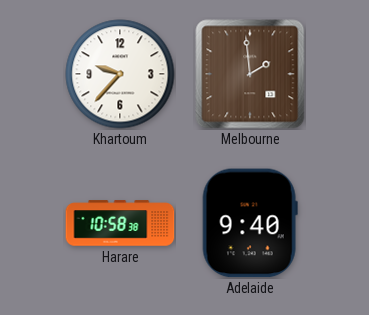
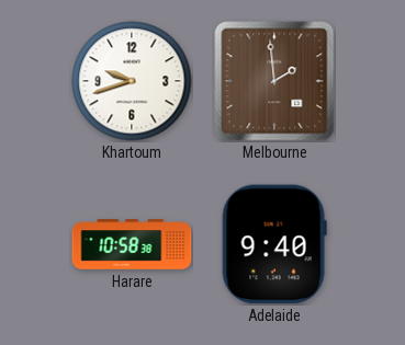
Khartoum: 9:37 -> 9:42 (132, 81)
